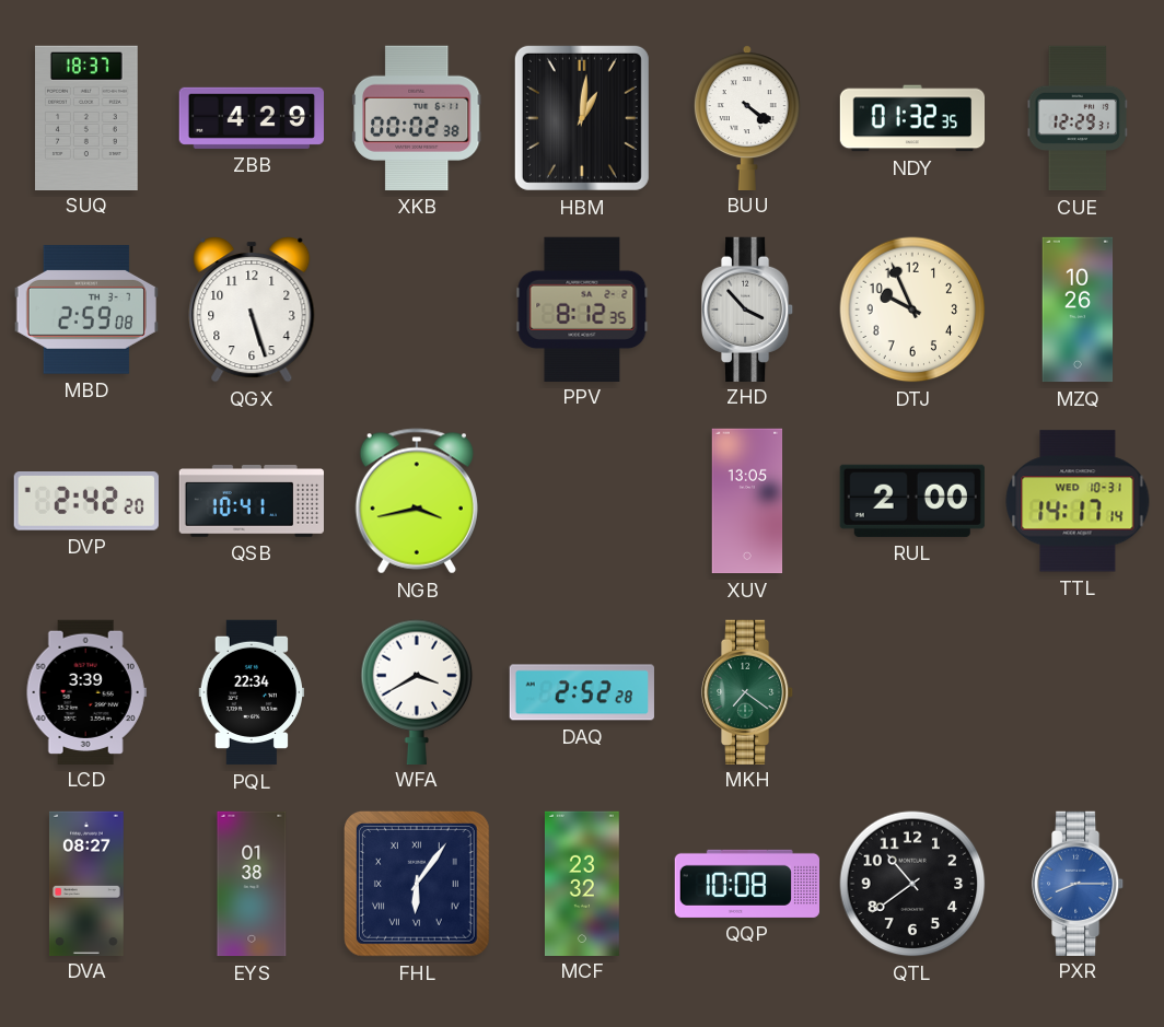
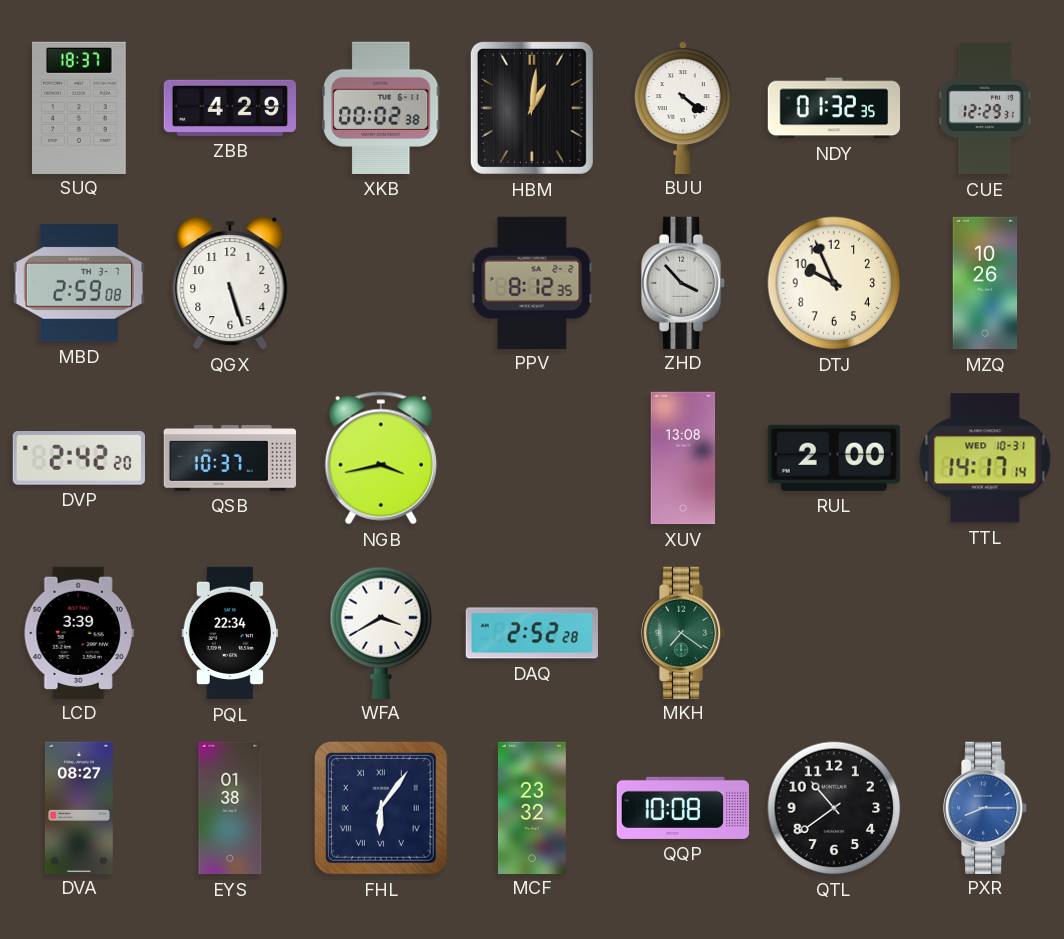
QSB: 10:41 -> 10:37 (229, 459)
XUV: 13:05 -> 13:08 (683, 458)
